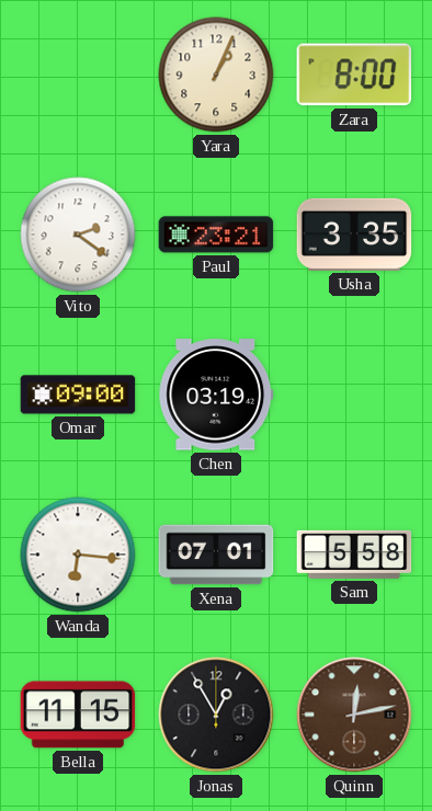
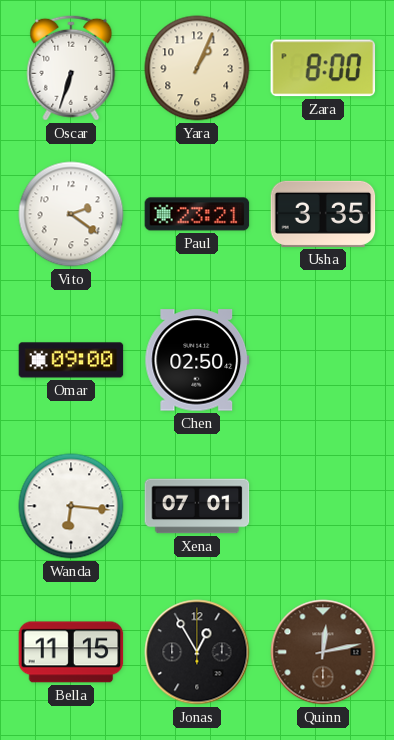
Oscar: none -> 6:33 (71, 68)
Chen: 03:19 -> 02:50 (197, 360)
Sam: 5:58 -> none (354, 555)
